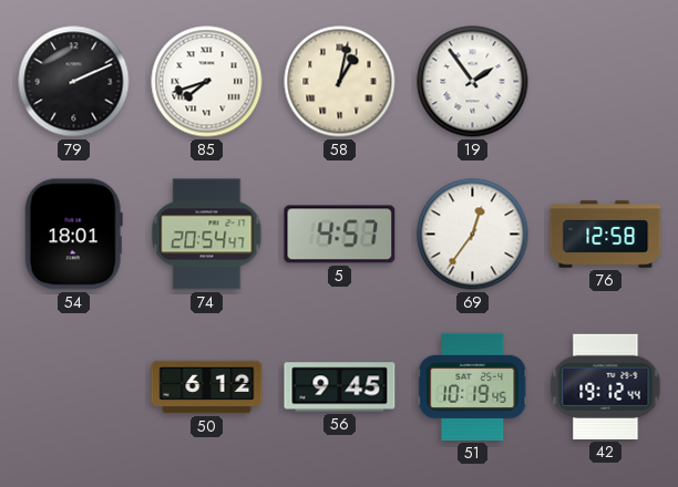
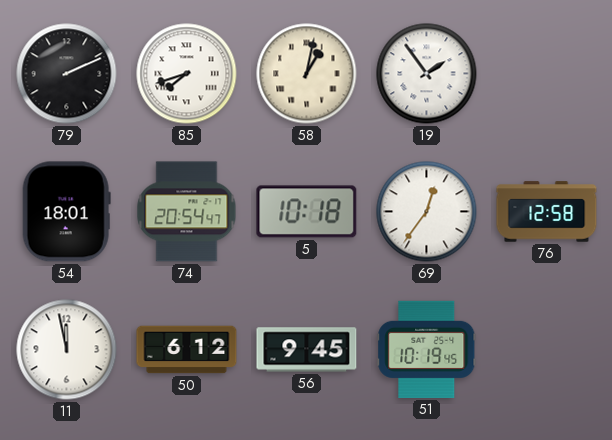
5: 4:57 -> 10:18 (307, 212)
11: none -> 11:58 (67, 350)
42: 19:12 -> none (606, 386)
